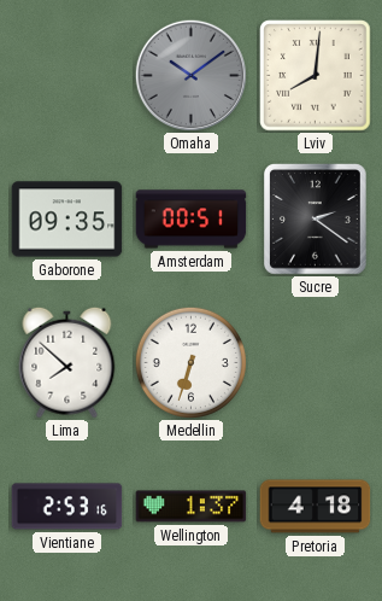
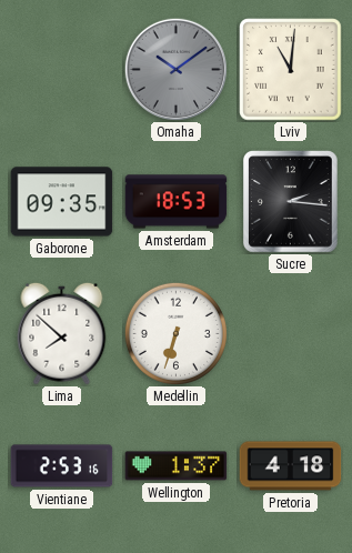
Lviv: 8:01 -> 11:01 (291, 70)
Amsterdam: 00:51 -> 18:53 (177, 202)
Sucre: 2:21 -> 2:16 (291, 202)
